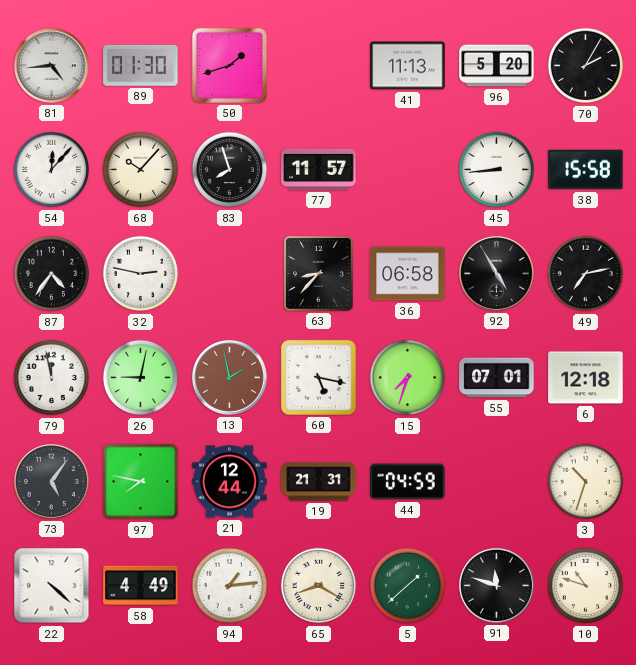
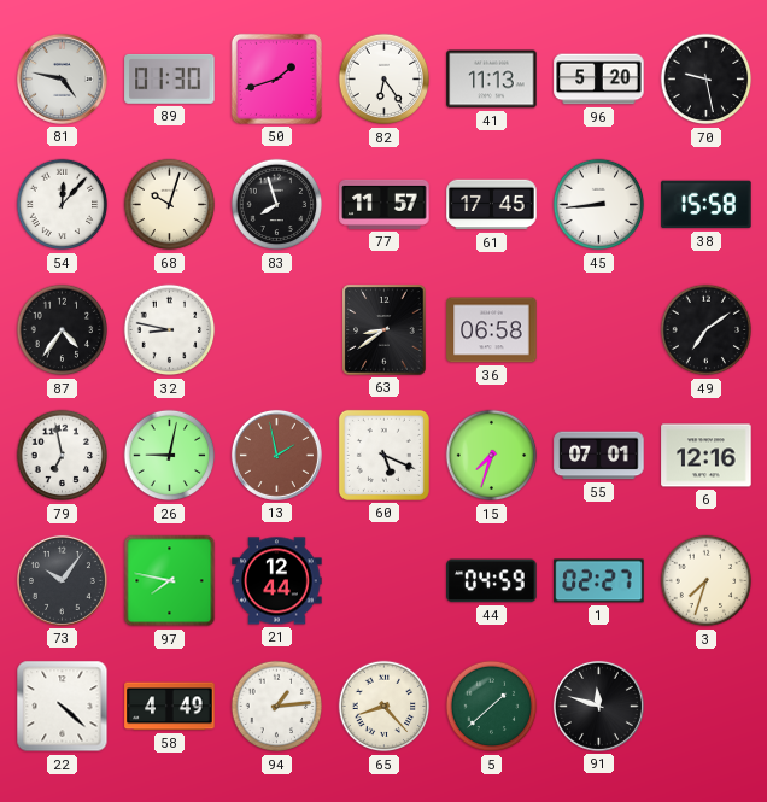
81: 4:44 -> 4:47 (62, 78)
82: none -> 6:24 (385, 80)
70: 2:05 -> 9:28 (707, 80)
68: 10:07 -> 10:03 (170, 205)
61: none -> 17:45 (492, 205)
32: 2:47 -> 8:47 (170, 330)
63: 8:37 -> 8:39 (385, 330)
92: 4:55 -> none (496, 273)
49: 7:13 -> 7:09 (707, 330)
79: 11:58 -> 6:58 (63, 456)
60: 5:17 -> 5:19 (383, 455)
6: 12:18 -> 12:16 (707, 456)
73: 5:06 -> 10:06 (62, 580)
19: 21:31 -> none (319, 482)
1: none -> 02:27 (599, 581)
3: 10:33 -> 7:33 (707, 581)
65: 8:20 -> 8:23 (385, 707)
10: 10:48 -> none (586, 586)
